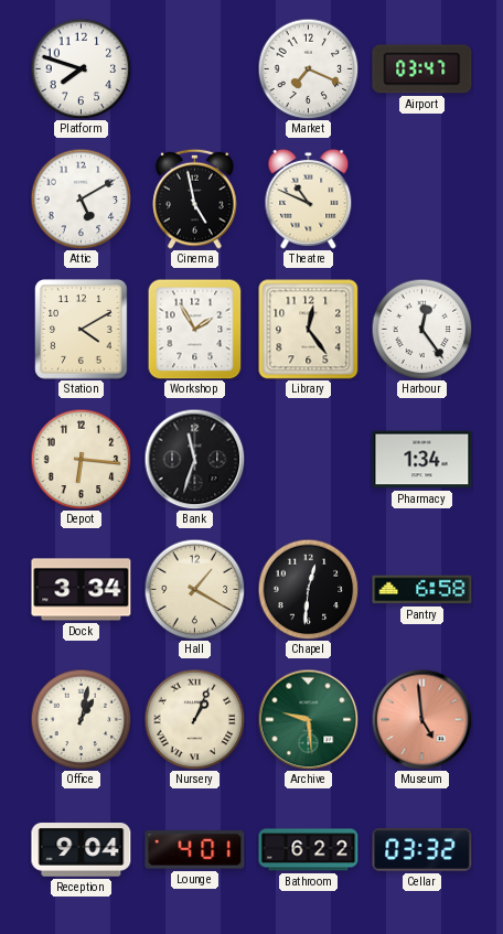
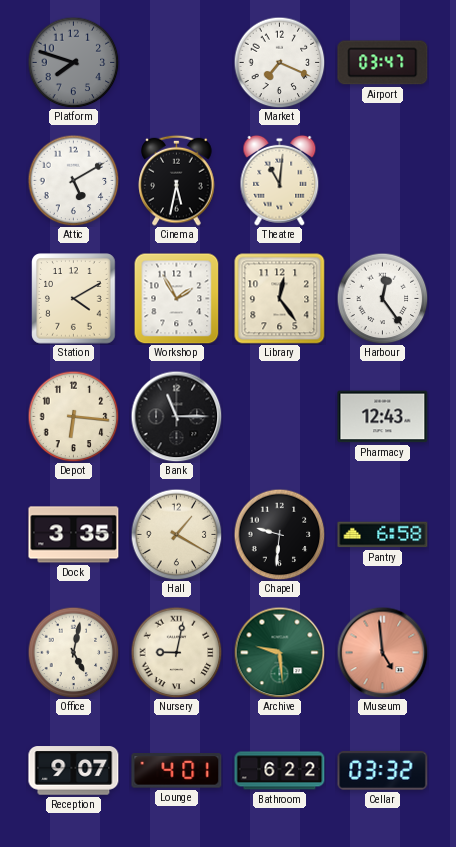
Platform dial: white -> grey (73, 62)
Cinema: 4:58 -> 5:32 (177, 180)
Theatre: 10:49 -> 11:01 (280, 180)
Bank: 11:33 -> 11:15 (176, 416)
Pharmacy: 1:34 -> 12:43 (383, 417)
Dock: 3:34 -> 3:35 (74, 535)
Chapel: 12:31 -> 9:31 (279, 534)
Office: 1:02 -> 5:02 (73, 652)
Nursery: 1:04 -> 9:02 (176, 652)
Reception: 9:04 -> 9:07 (74, 771)
